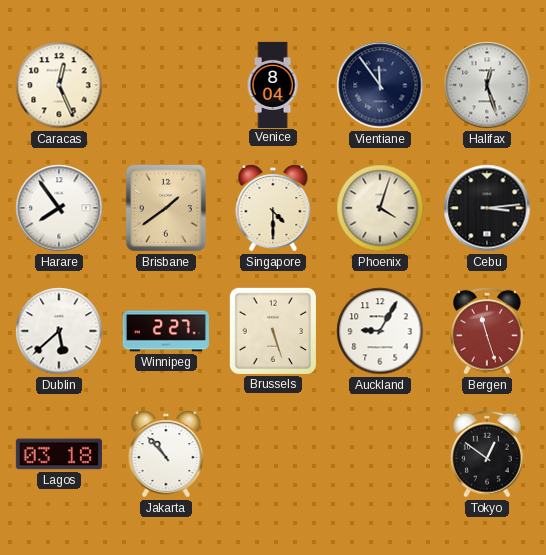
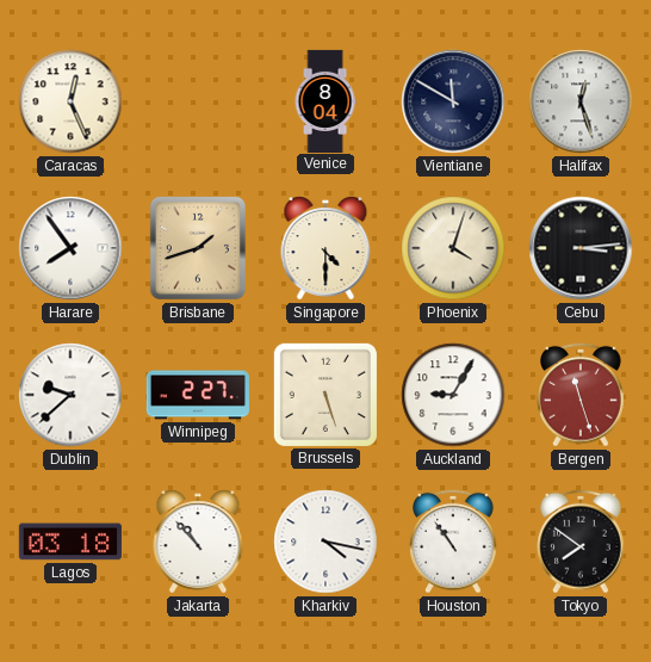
Vientiane: 11:54 -> 11:50 (453, 101)
Brisbane: 1:39 -> 1:42 (198, 248)
Dublin: 5:38 -> 9:38 (70, 395)
Kharkiv: none -> 4:17 (325, 542)
Houston: none -> 10:54 (454, 542)
Tokyo: 12:51 -> 7:51 (582, 542)
